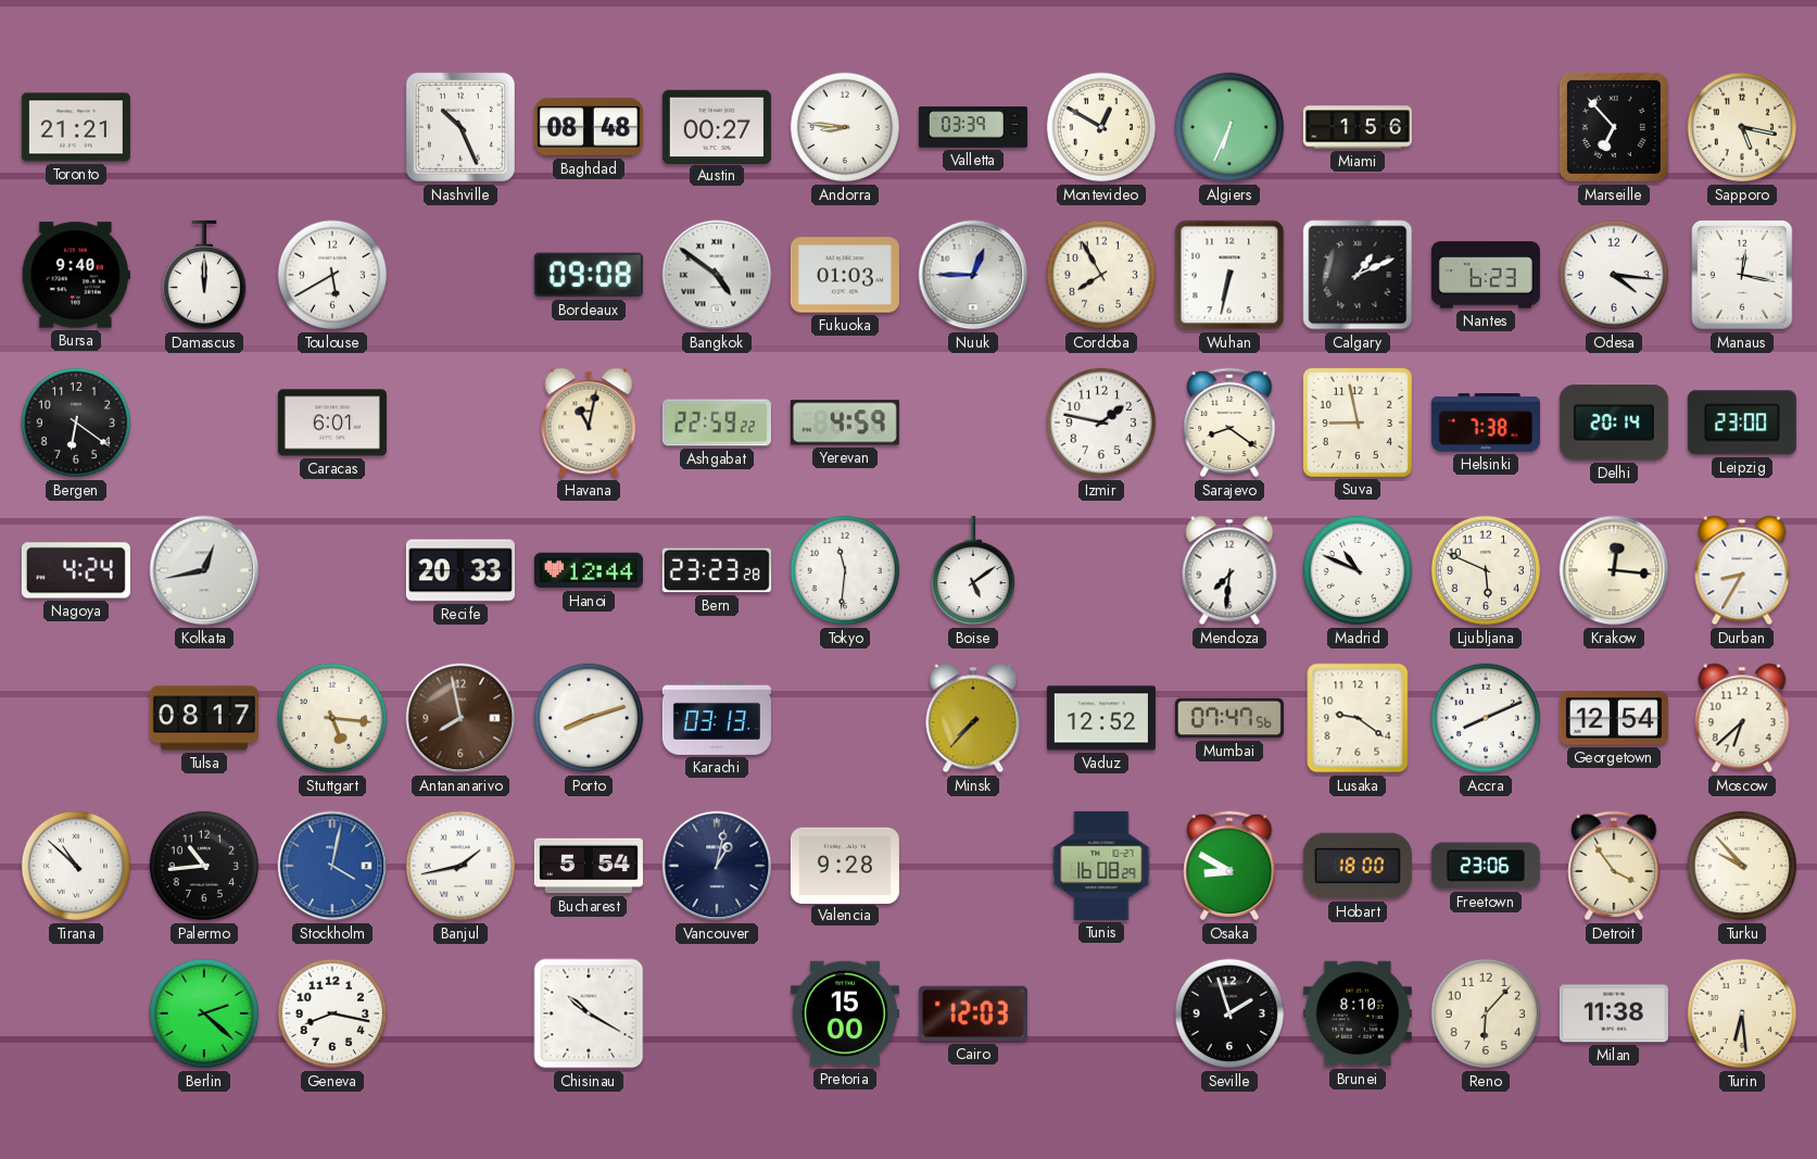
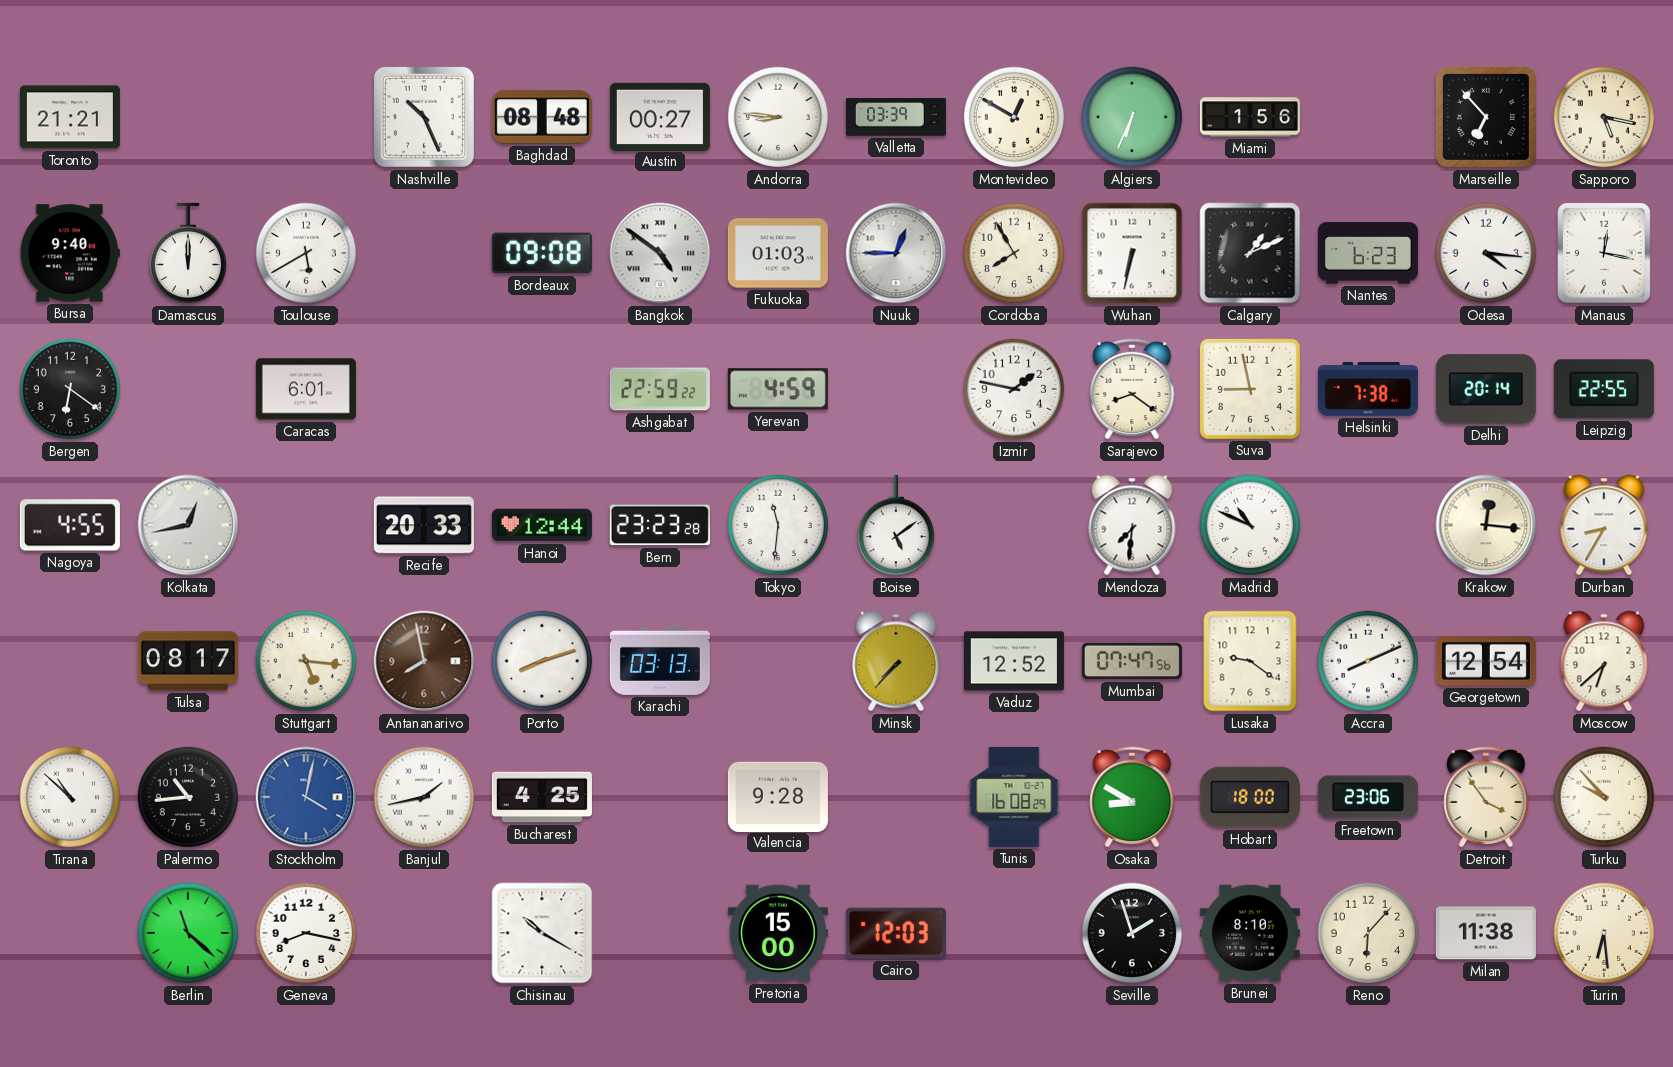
Havana: 11:02 -> none (589, 423)
Leipzig: 23:00 -> 22:55 (1604, 389)
Nagoya: 4:24 -> 4:55 (70, 525)
Ljubljana: 5:49 -> none (1486, 570)
Bucharest: 5:54 -> 4:25 (542, 797)
Vancouver: 1:02 -> none (717, 866)
Berlin: 2:22 -> 11:22 (188, 933)
